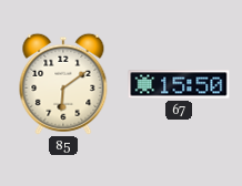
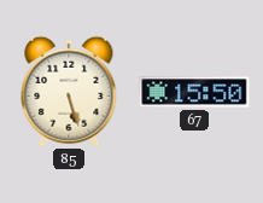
85: 6:09 -> 5:27 (69, 92)
